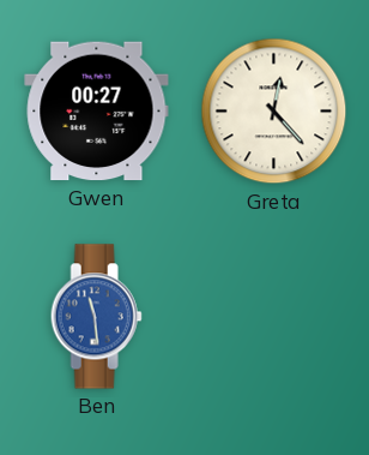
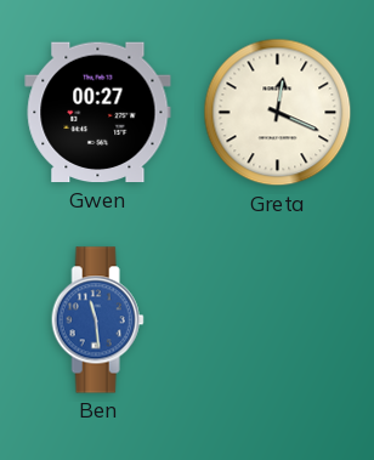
Greta: 12:23 -> 12:19 (278, 113)
